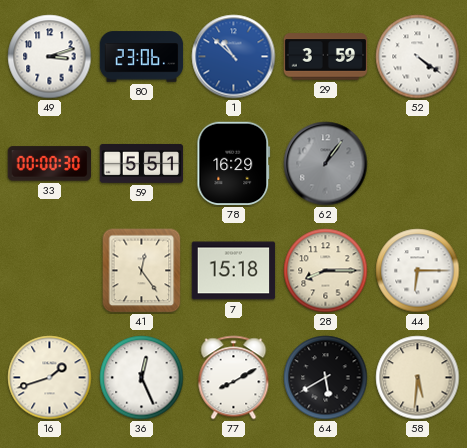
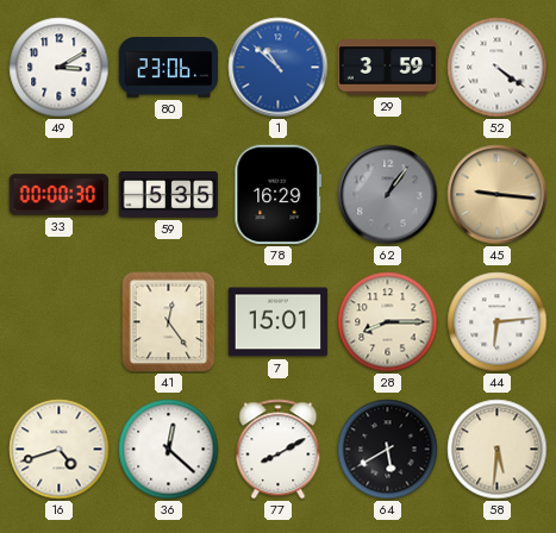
49: 3:12 -> 3:10 (60, 68)
59: 5:51 -> 5:35 (169, 194)
45: none -> 9:16 (498, 195)
7: 15:18 -> 15:01 (279, 322)
44: 6:15 -> 6:14 (498, 322)
16: 1:42 -> 4:42 (60, 450)
36: 12:26 -> 12:22 (169, 450)
